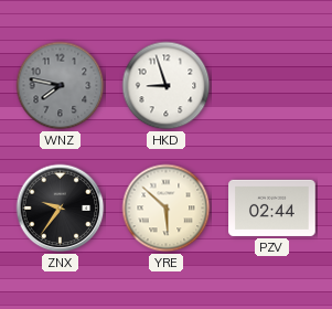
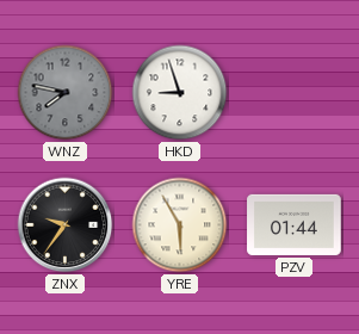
YRE: 5:52 -> 5:55 (180, 225)
PZV: 02:44 -> 01:44 (295, 224)
